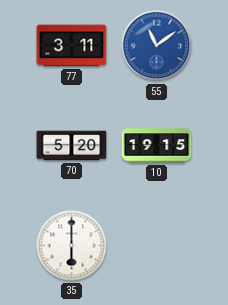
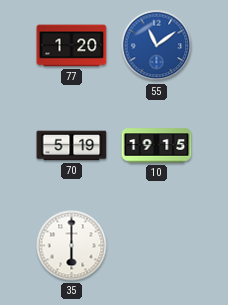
77: 3:11 -> 1:20 (72, 46)
70: 5:20 -> 5:19 (72, 146)
